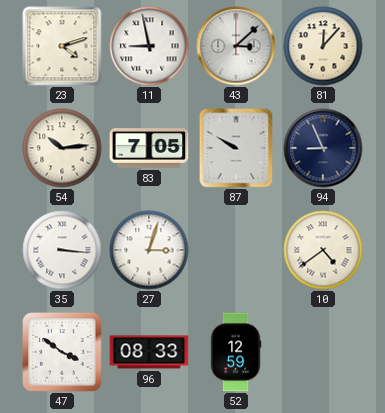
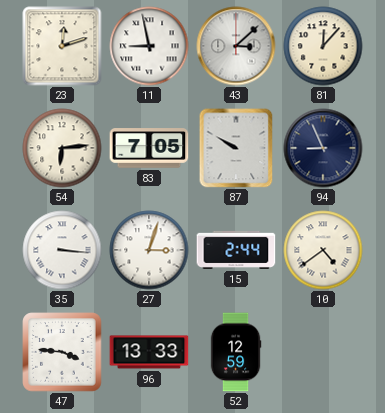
23: 4:12 -> 12:12 (62, 46)
54: 10:14 -> 6:14 (62, 148)
15: none -> 2:44 (236, 250)
47: 3:51 -> 3:46 (62, 352)
96: 08:33 -> 13:33 (149, 352)
